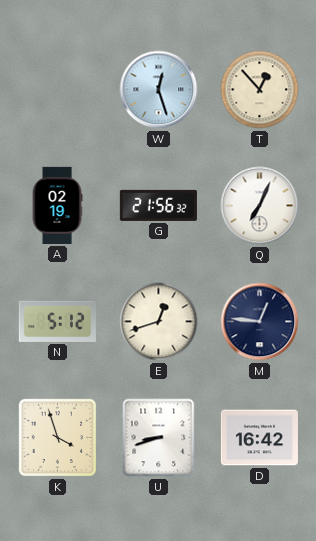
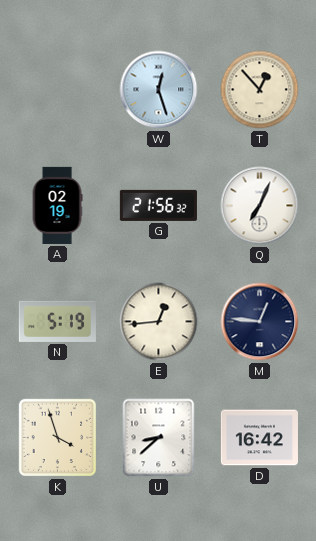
N: 5:12 -> 5:19 (57, 321)
E: 12:42 -> 12:44 (159, 322)
U: 8:42 -> 8:38 (159, 438)
